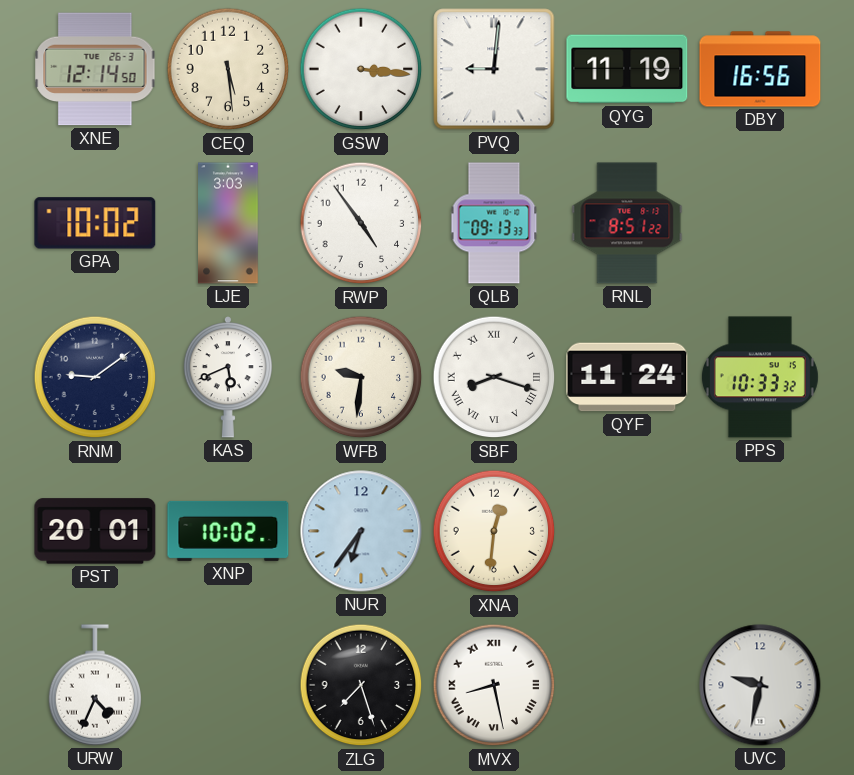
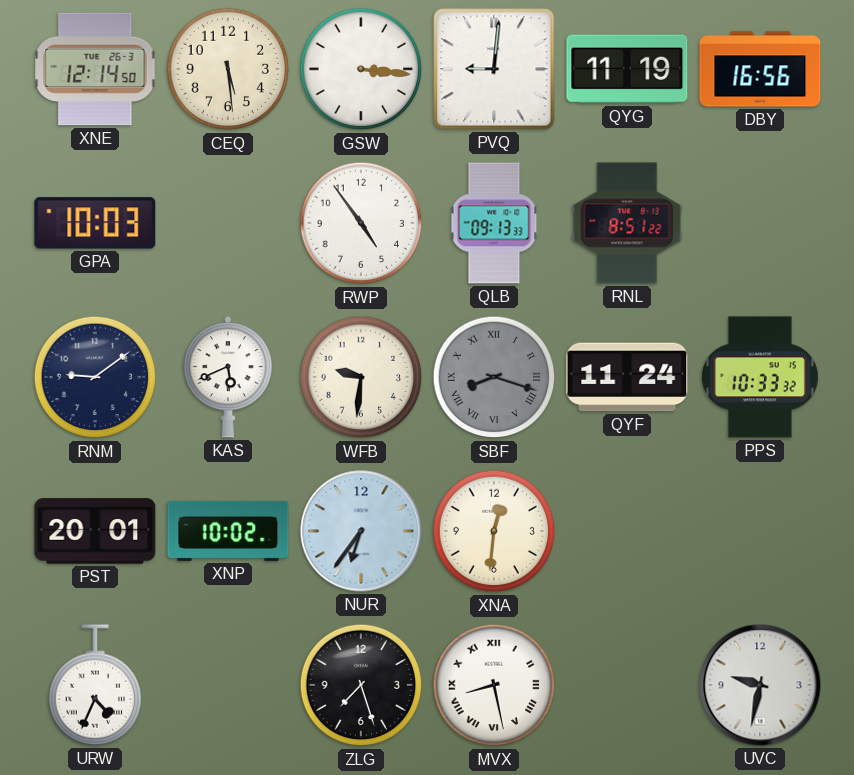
GPA: 10:02 -> 10:03 (95, 223)
LJE: 3:03 -> none (228, 223)
SBF dial: white -> grey (494, 377)
